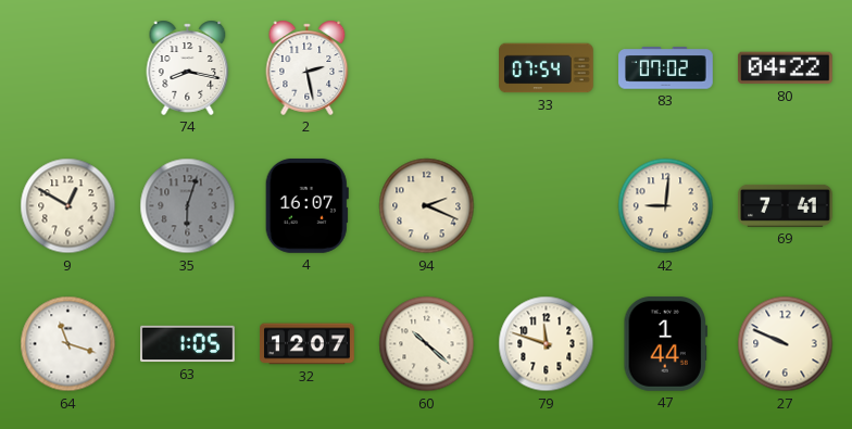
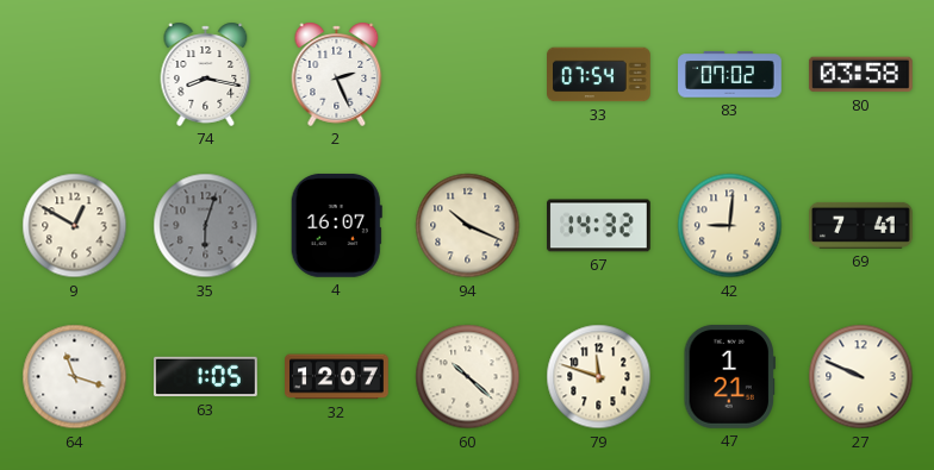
2: 2:28 -> 2:26 (337, 74)
80: 04:22 -> 03:58 (860, 75)
94: 2:19 -> 10:19 (468, 226)
67: none -> 14:32 (599, 226)
47: 1:44 -> 1:21 (729, 376)
